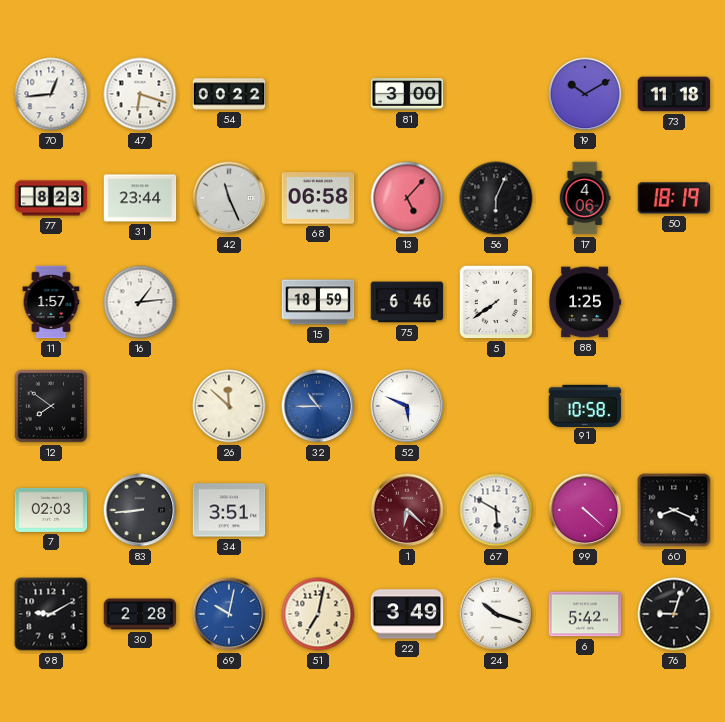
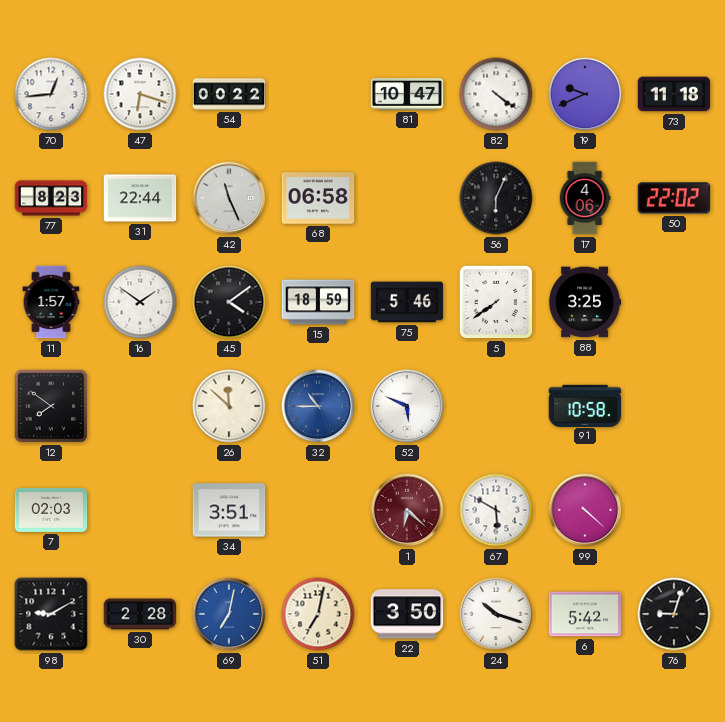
81: 3:00 -> 10:47 (407, 94)
82: none -> 4:21 (496, 94)
19: 10:10 -> 9:41 (585, 94)
31: 23:44 -> 22:44 (140, 198)
13: 5:07 -> none (407, 198)
50: 18:19 -> 22:02 (674, 198)
16: 1:14 -> 1:51 (140, 302)
45: none -> 4:09 (229, 302)
75: 6:46 -> 5:46 (407, 302)
88: 1:25 -> 3:25 (585, 302)
83: 8:44 -> none (140, 510)
60: 8:19 -> none (674, 510)
69: 10:02 -> 7:02 (229, 614)
22: 3:49 -> 3:50 (407, 614)
